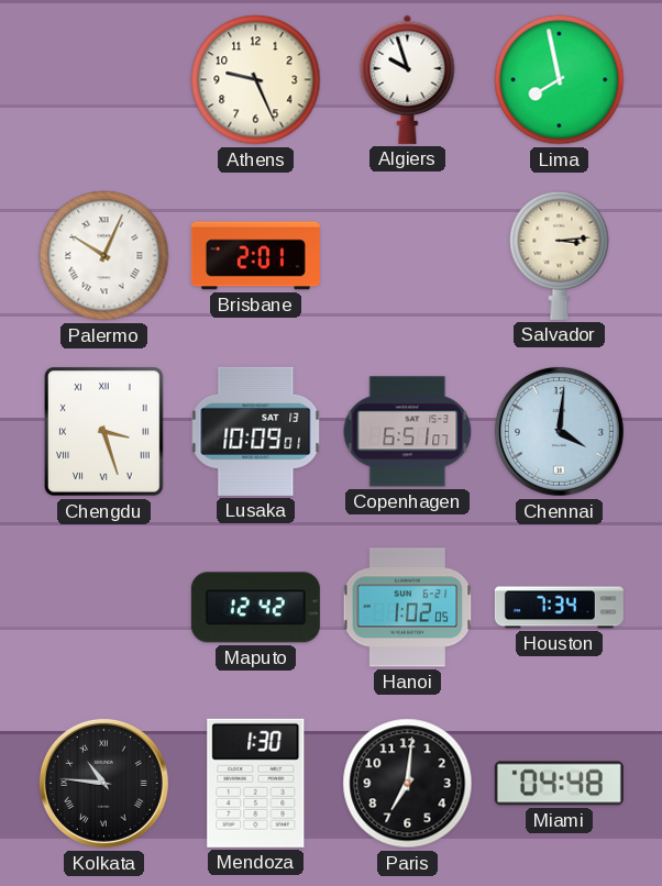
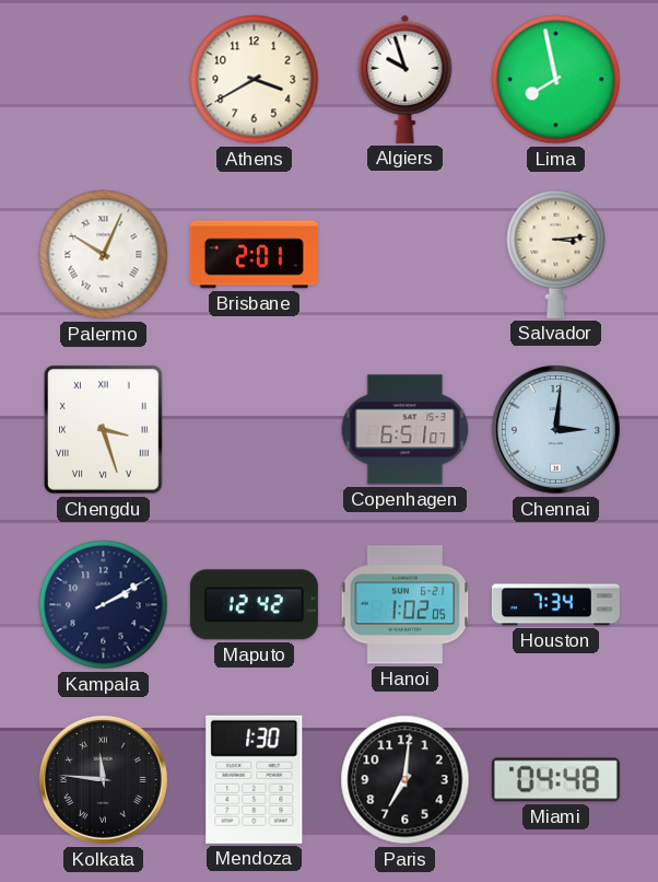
Athens: 9:26 -> 3:40 (255, 80)
Lusaka: 10:09 -> none (256, 431)
Chennai: 4:01 -> 3:01 (555, 429)
Kampala: none -> 2:10 (104, 605)
Kolkata: 10:46 -> 11:46 (103, 779)
